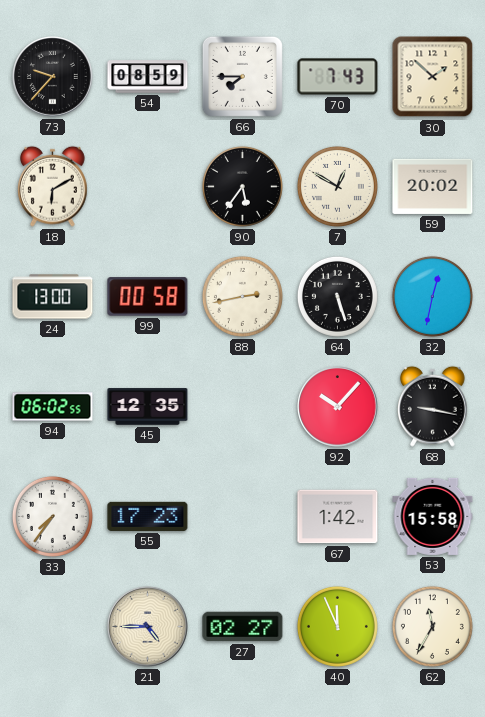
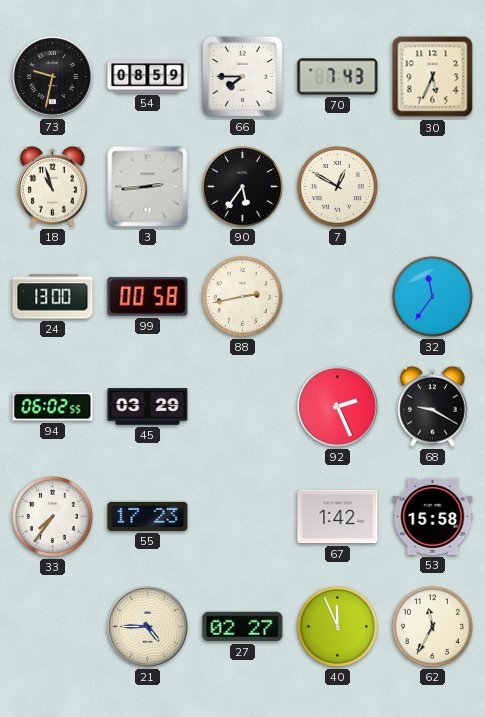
73: 9:37 -> 9:32 (53, 77)
30: 1:52 -> 5:34 (433, 77)
18: 6:10 -> 10:57 (53, 186)
3: none -> 2:44 (148, 187)
59: 20:02 -> none (433, 186)
64: 5:27 -> none (337, 296)
32: 12:32 -> 11:36 (432, 296)
45: 12:35 -> 03:29 (148, 407)
92: 10:07 -> 2:26 (338, 407)
68: 9:17 -> 9:20 (433, 406)
